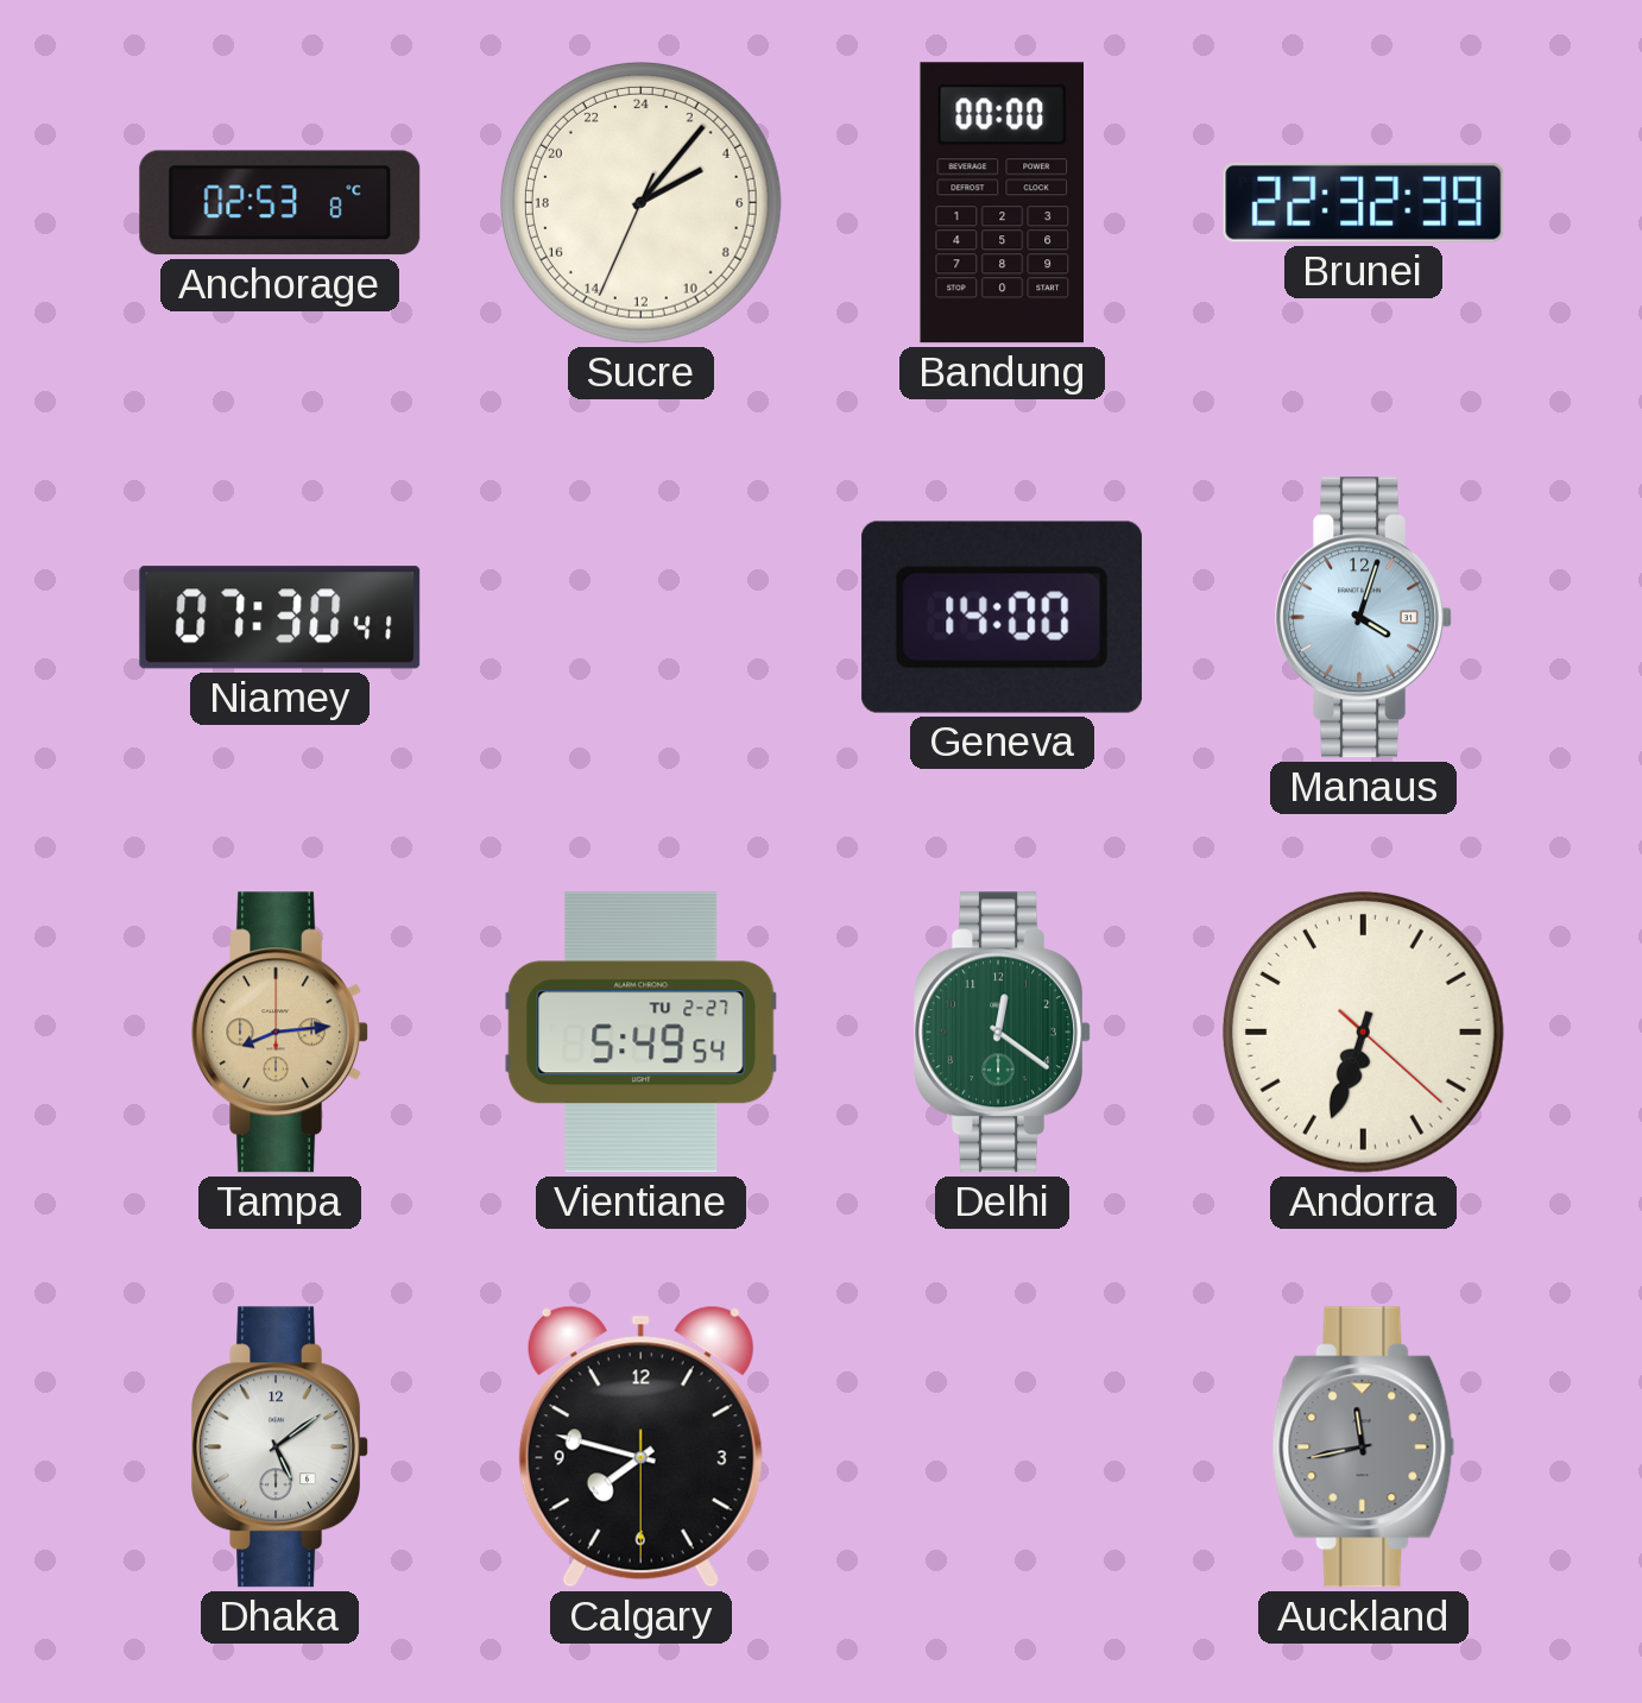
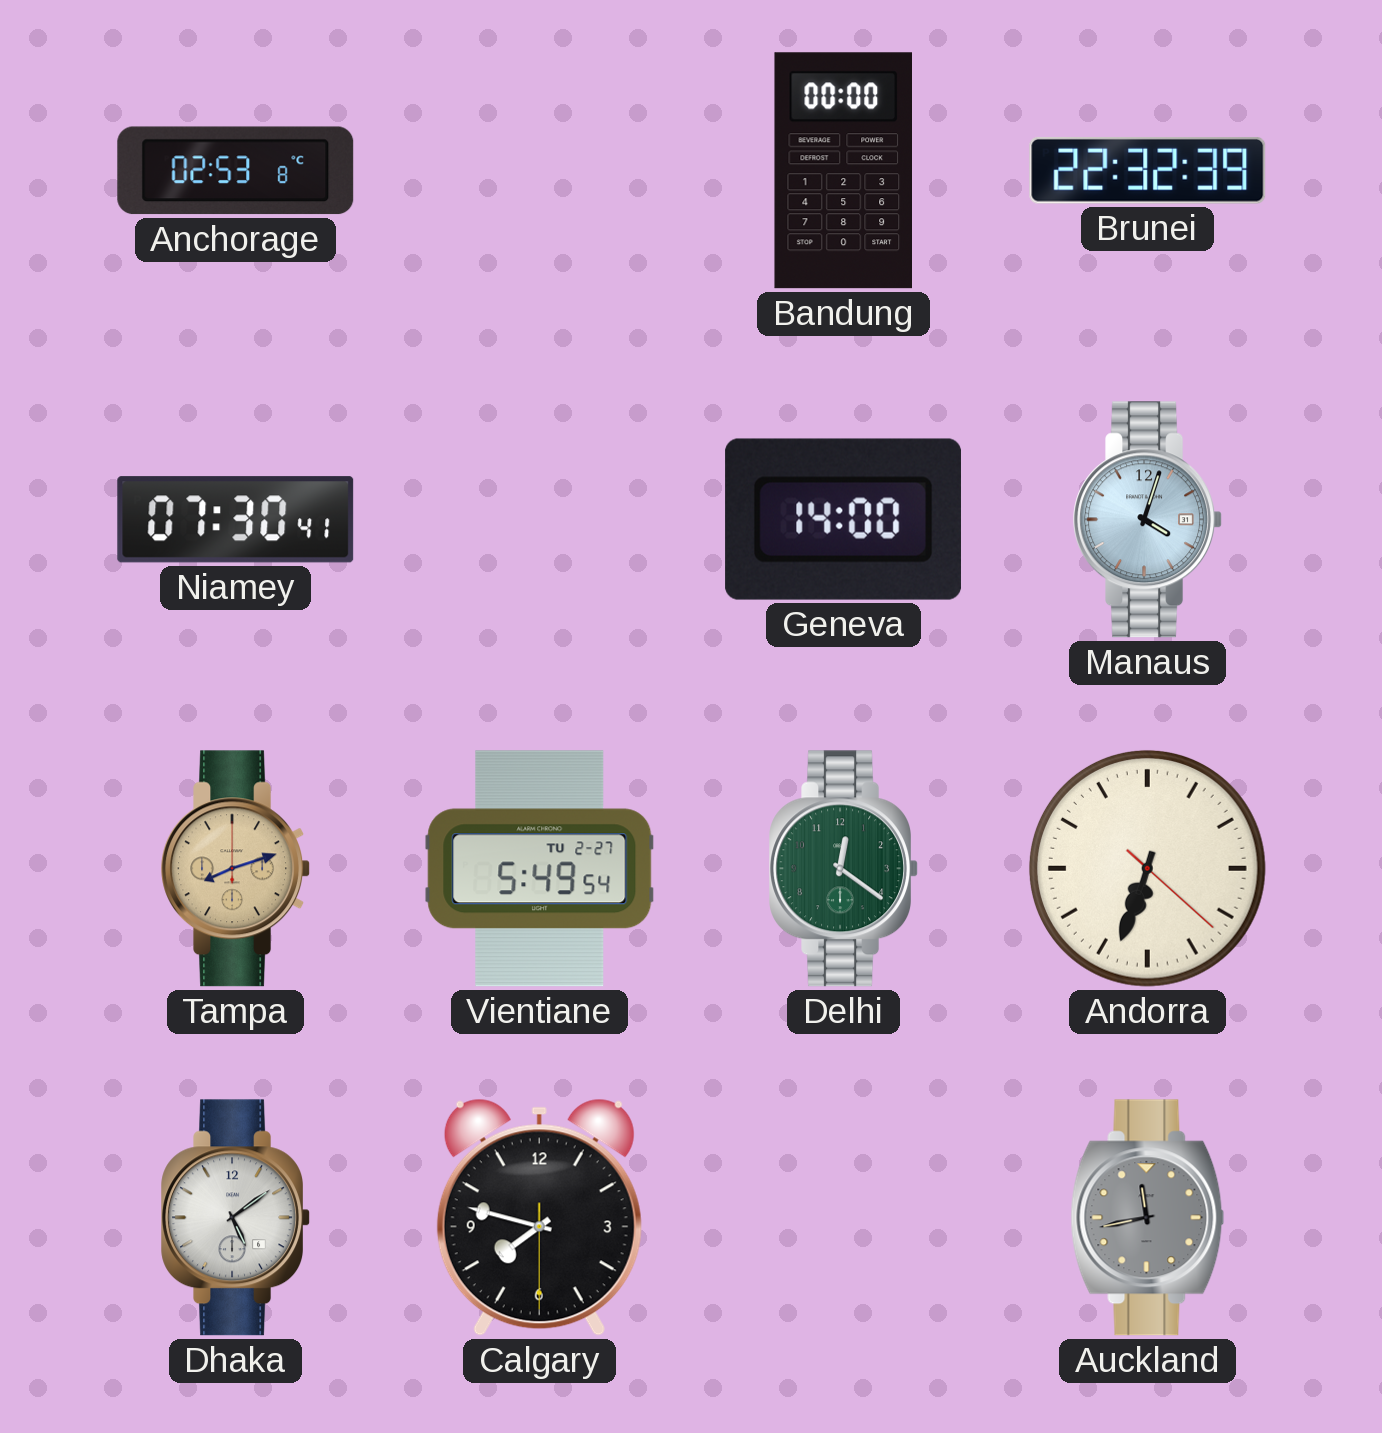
Sucre: 4:06 -> none (640, 202)
Tampa: 8:14 -> 8:12 (235, 869)
